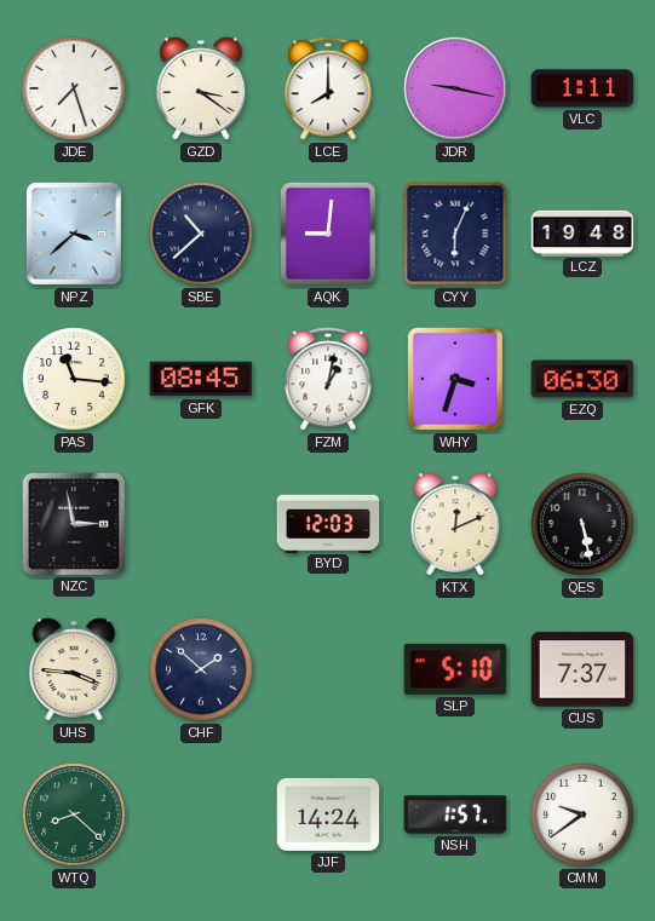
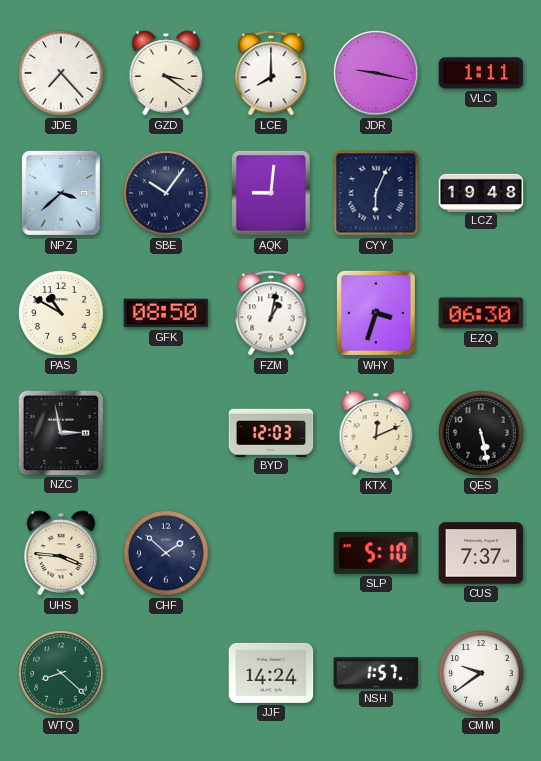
JDE: 7:27 -> 7:23 (61, 73)
SBE: 10:38 -> 10:06 (166, 193)
PAS: 11:16 -> 10:50 (61, 313)
GFK: 08:45 -> 08:50 (166, 313)
